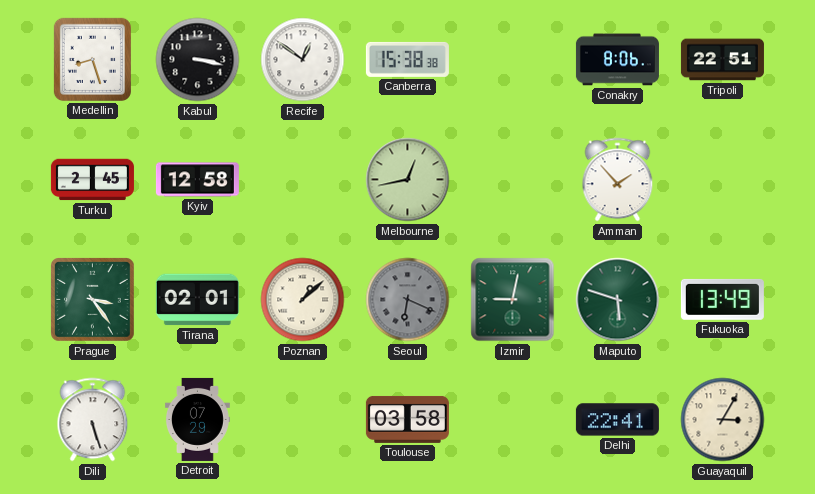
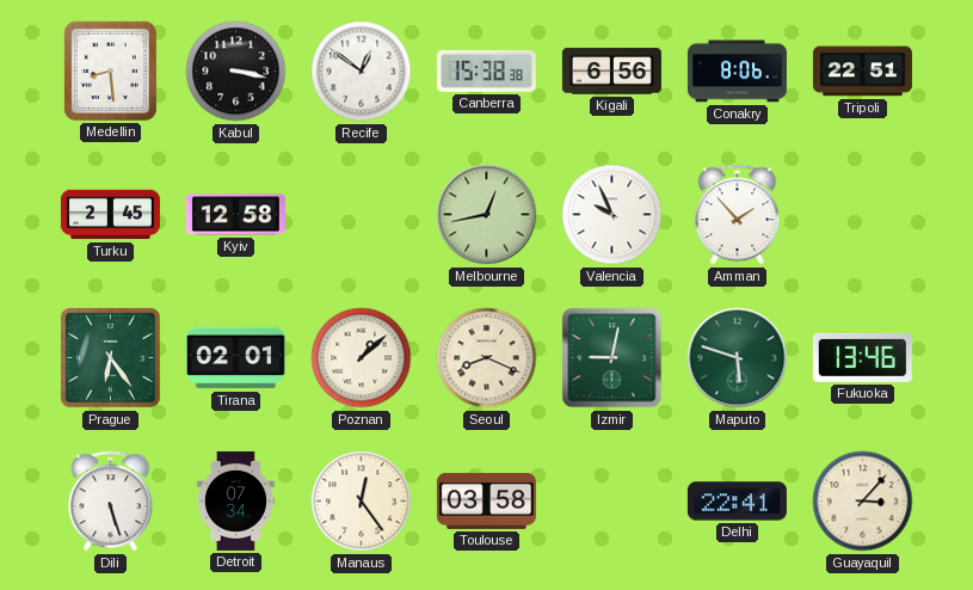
Medellin: 8:27 -> 8:29 (110, 70)
Kigali: none -> 6:56 (611, 72)
Valencia: none -> 9:56 (612, 215)
Prague: 3:24 -> 6:24 (111, 358)
Seoul: 6:19 -> 8:19 (487, 358)
Seoul dial: grey -> cream (487, 358)
Fukuoka: 13:49 -> 13:46 (862, 357)
Detroit: 07:29 -> 07:34 (235, 500)
Manaus: none -> 12:24 (362, 502)
Guayaquil: 3:05 -> 3:07 (863, 502)
